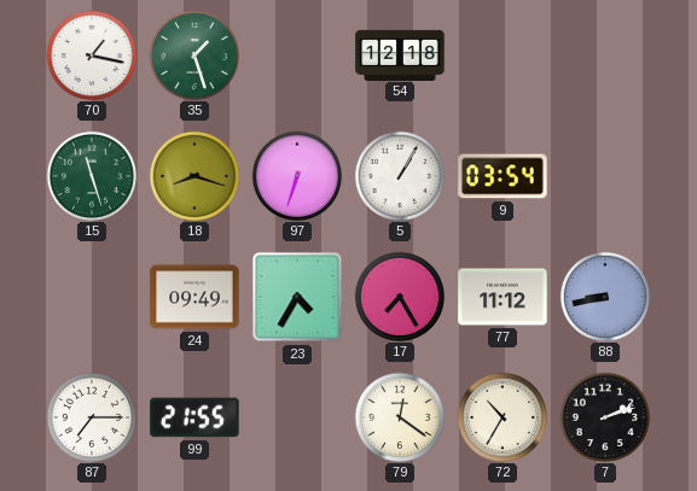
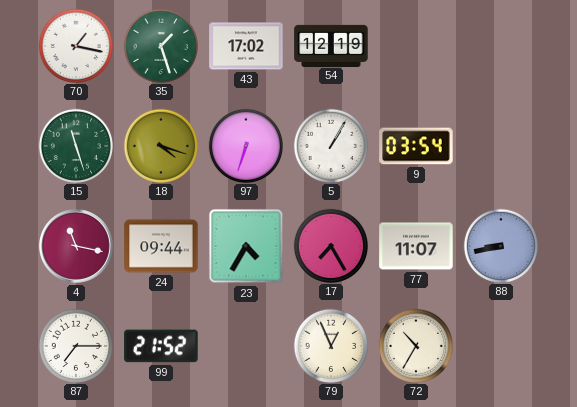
43: none -> 17:02 (246, 46)
54: 12:18 -> 12:19 (331, 45)
18: 8:18 -> 4:18 (160, 145)
4: none -> 11:17 (77, 247)
24: 09:49 -> 09:44 (161, 246)
77: 11:12 -> 11:07 (416, 246)
99: 21:55 -> 21:52 (161, 346)
79: 12:21 -> 12:56 (330, 345)
7: 2:12 -> none (604, 416)
